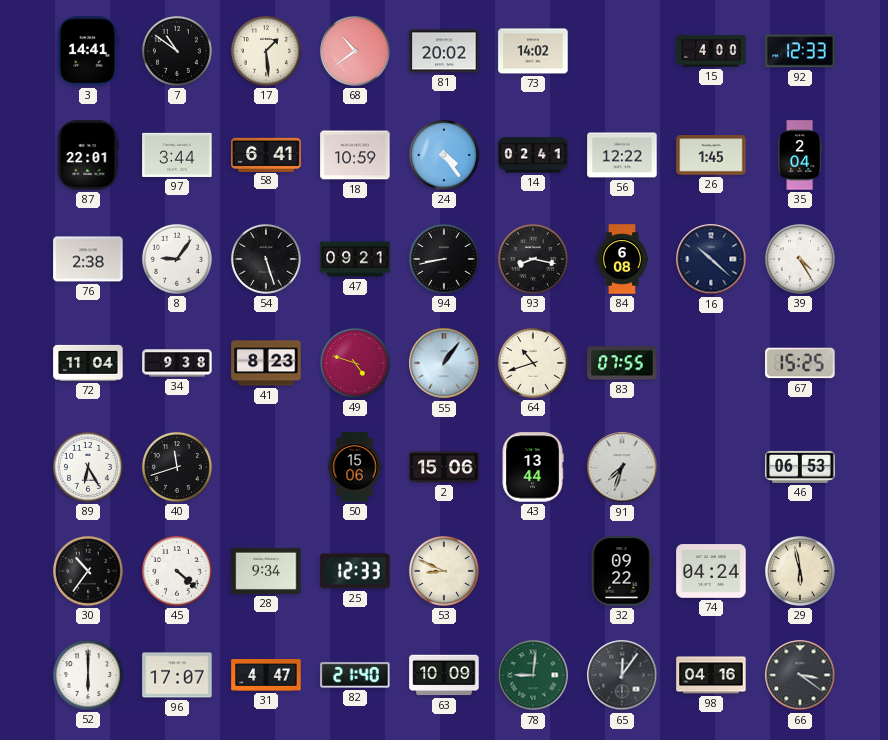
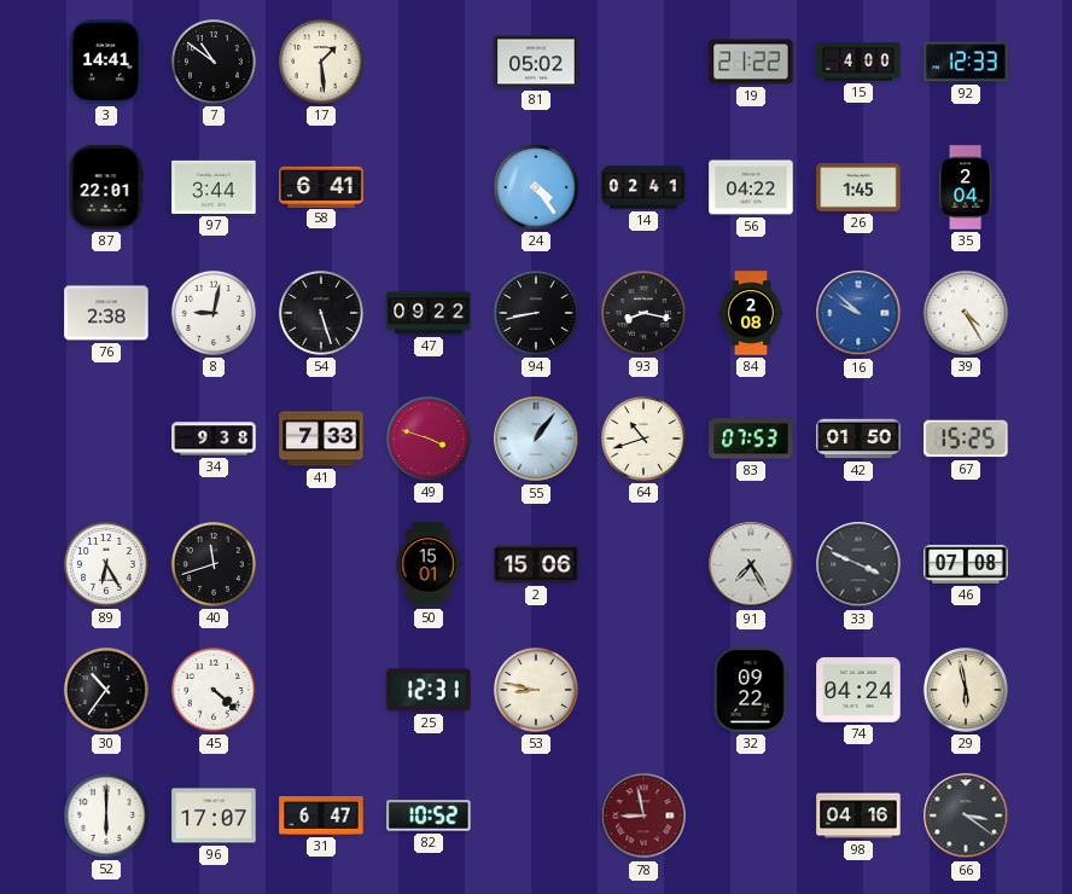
68: 10:39 -> none (355, 51)
81: 20:02 -> 05:02 (536, 62)
73: 14:02 -> none (533, 51)
19: none -> 21:22 (751, 62)
18: 10:59 -> none (355, 155)
56: 12:22 -> 04:22 (751, 187)
8: 9:06 -> 9:02 (214, 313)
47: 09:21 -> 09:22 (429, 313)
84: 6:08 -> 2:08 (751, 313)
16: 10:22 -> 9:52 (858, 313)
16 dial: navy -> blue (858, 313)
72: 11:04 -> none (88, 363)
41: 8:23 -> 7:33 (321, 439)
49: 4:48 -> 3:48 (429, 439)
83: 07:55 -> 07:53 (751, 439)
42: none -> 01:50 (858, 439)
50: 15:06 -> 15:01 (429, 564)
43: 13:44 -> none (533, 467)
91: 7:33 -> 7:25 (751, 564)
33: none -> 3:49 (858, 564)
46: 06:53 -> 07:08 (966, 564)
28: 9:34 -> none (266, 571)
25: 12:33 -> 12:31 (429, 690)
53: 8:49 -> 8:47 (536, 690)
31: 4:47 -> 6:47 (321, 817)
82: 21:40 -> 10:52 (429, 815)
63: 10:09 -> none (444, 675)
78: 9:01 -> 8:58 (643, 815)
78 dial: green -> burgundy (643, 815)
65: 12:06 -> none (622, 675)
